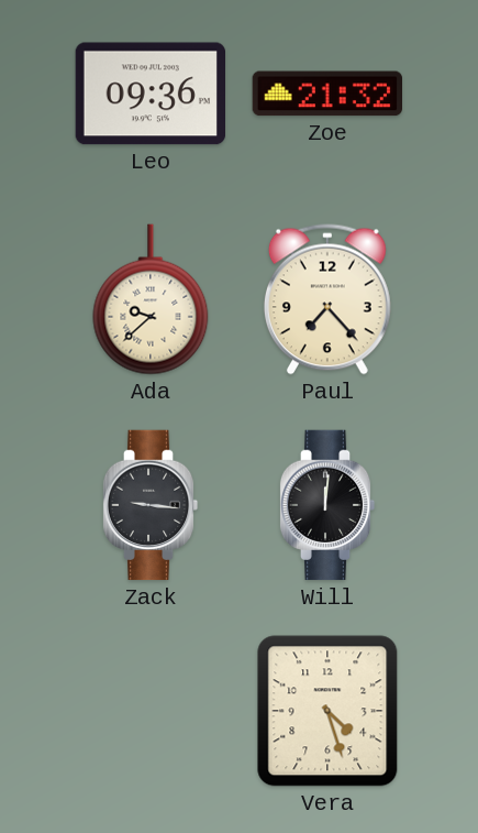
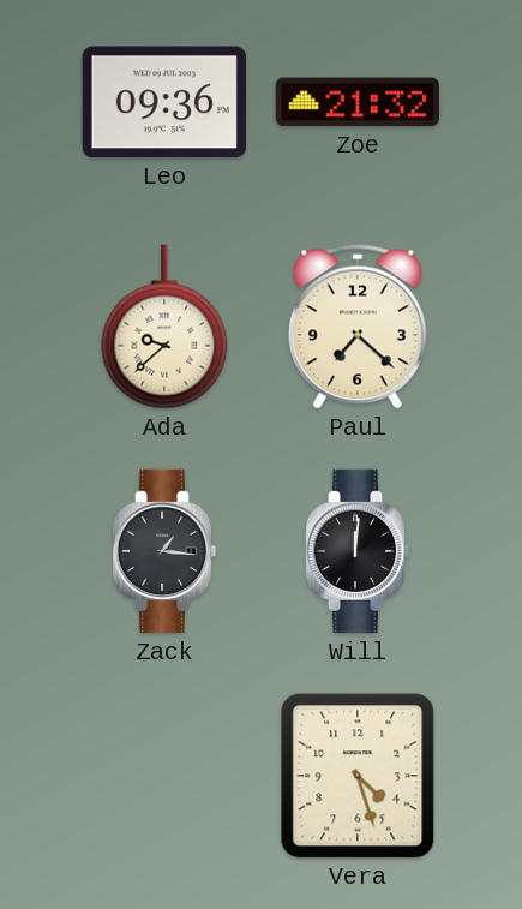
Paul: 7:23 -> 7:22 (358, 327)
Zack: 9:16 -> 1:16 (164, 551)
